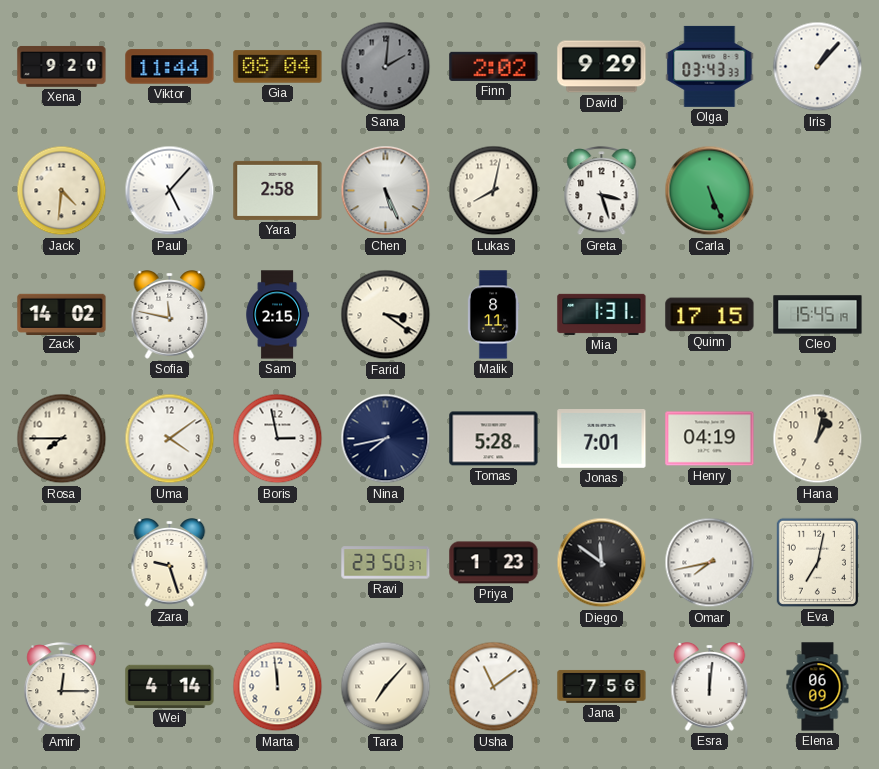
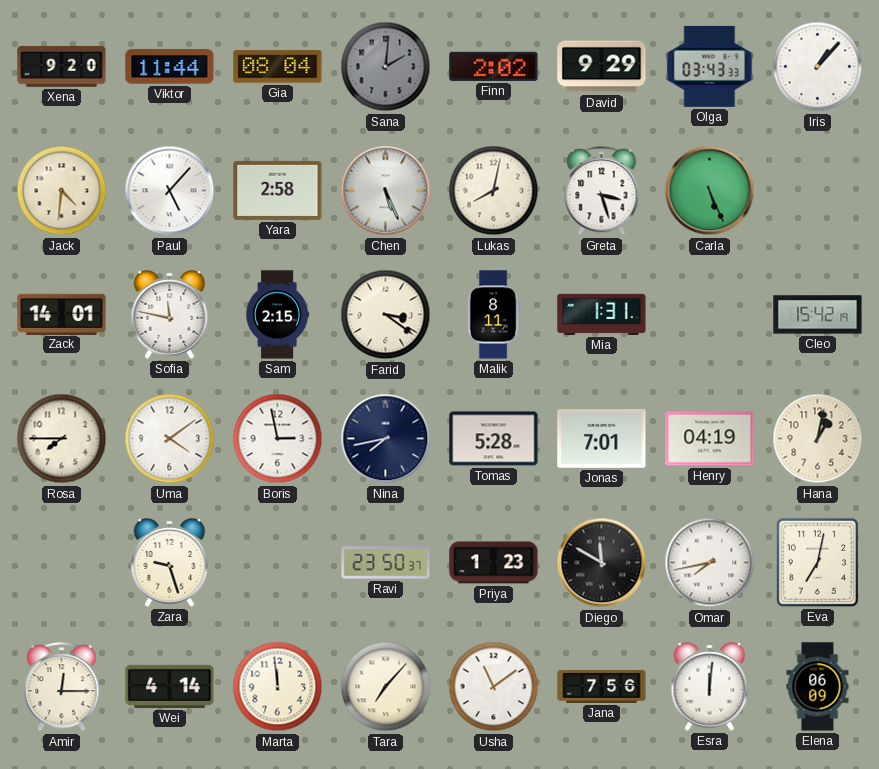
Zack: 14:02 -> 14:01 (62, 314)
Quinn: 17:15 -> none (710, 315)
Cleo: 15:45 -> 15:42 (818, 315)
Diego: 11:51 -> 11:50 (602, 563)
